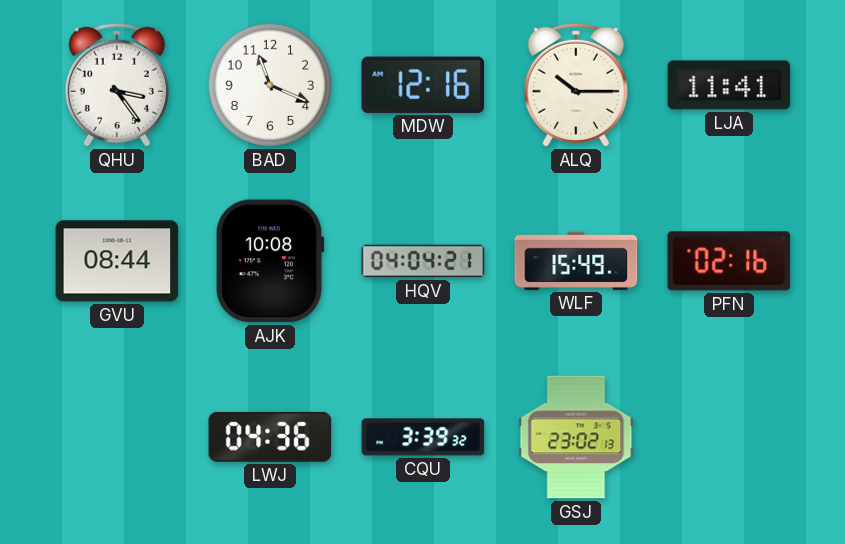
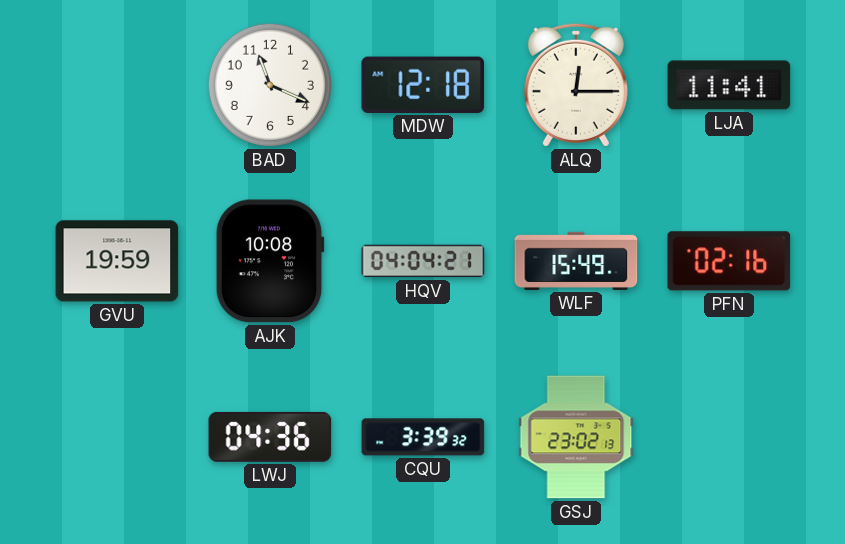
QHU: 3:24 -> none (117, 85)
MDW: 12:16 -> 12:18 (423, 85)
ALQ: 10:15 -> 12:15 (576, 85)
GVU: 08:44 -> 19:59 (117, 261)
